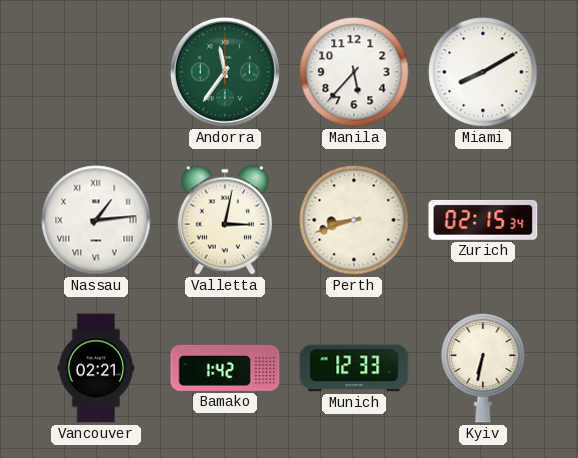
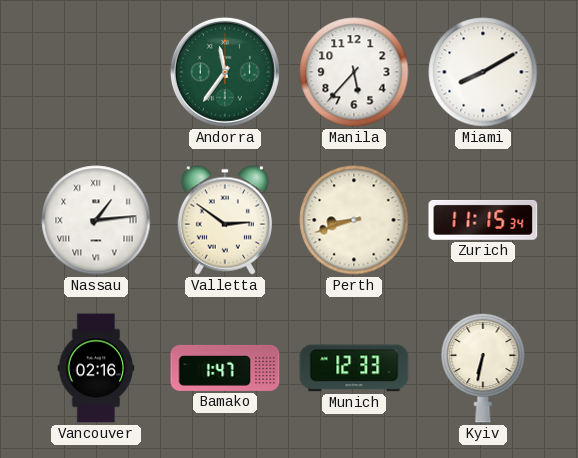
Valletta: 3:02 -> 2:51 (225, 220)
Zurich: 02:15 -> 11:15 (483, 220)
Vancouver: 02:21 -> 02:16 (96, 368)
Bamako: 1:42 -> 1:47 (225, 368)
